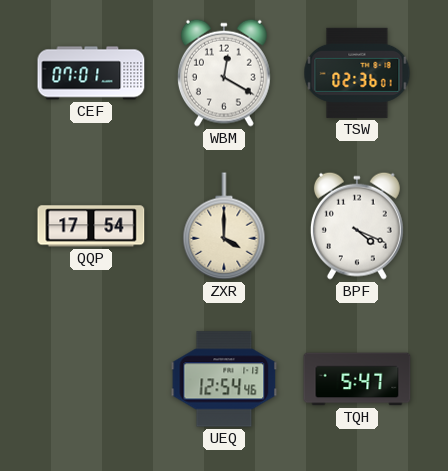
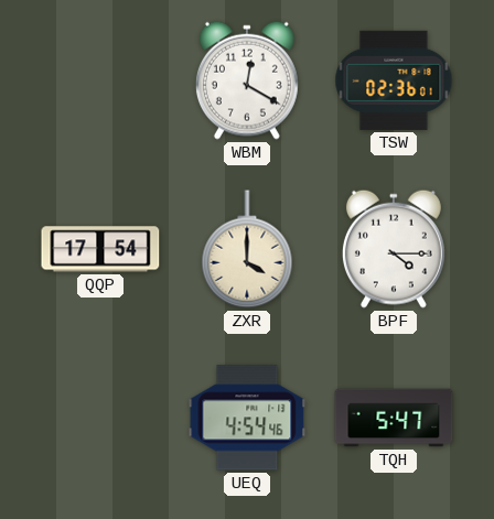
CEF: 07:01 -> none (91, 73)
BPF: 4:19 -> 4:15 (394, 249)
UEQ: 12:54 -> 4:54 (247, 418)
